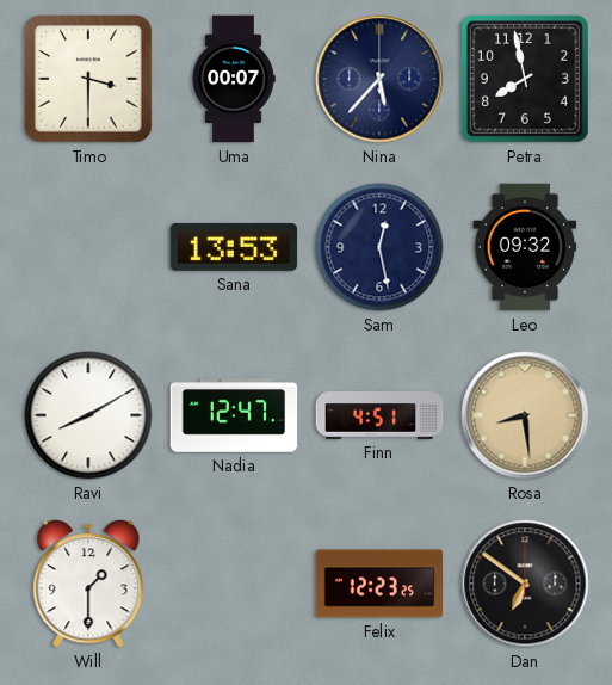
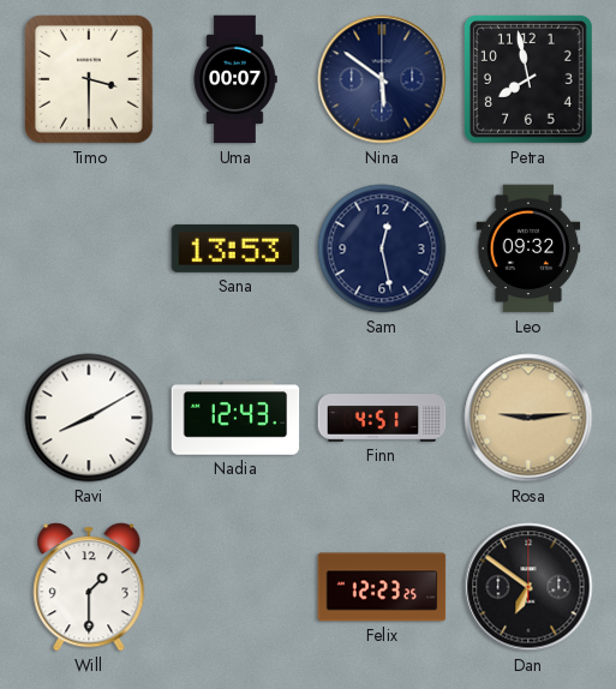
Nina: 5:37 -> 5:51 (382, 79)
Nadia: 12:47 -> 12:43 (235, 419)
Rosa: 8:29 -> 9:14 (528, 418)
